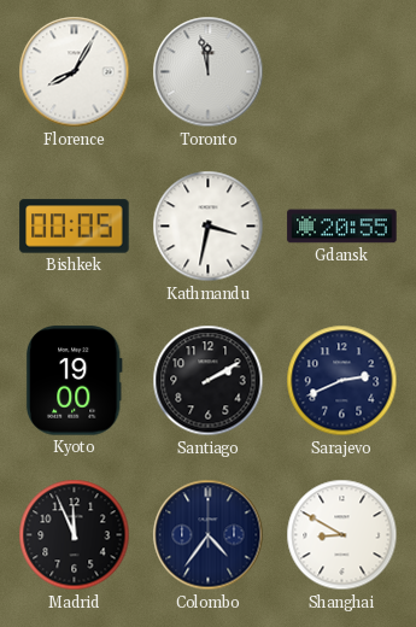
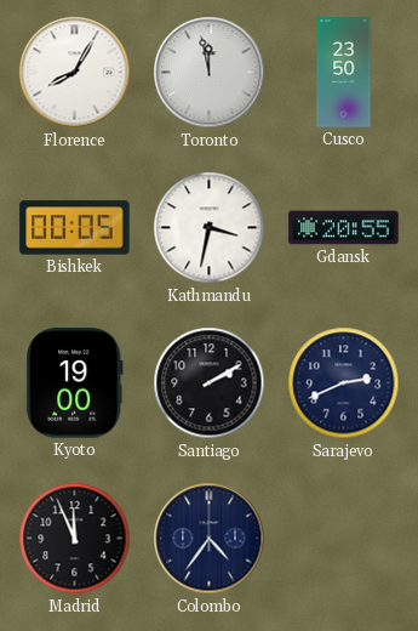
Cusco: none -> 23:50 (344, 73)
Shanghai: 8:50 -> none (342, 535)
